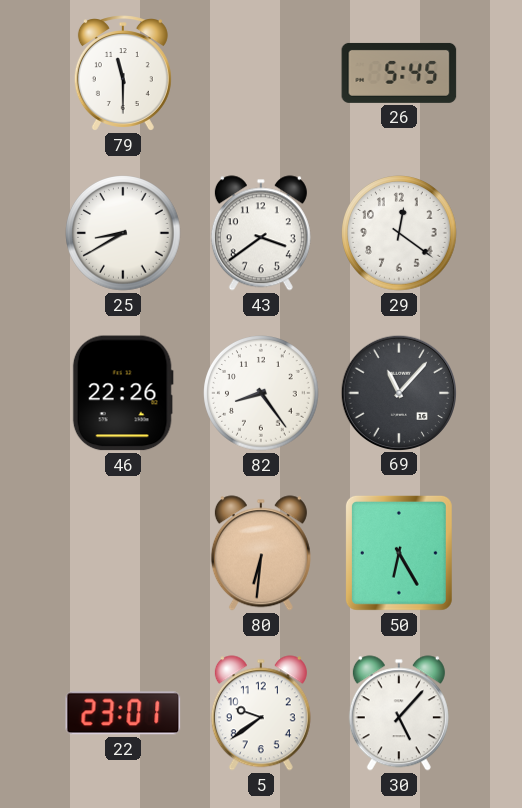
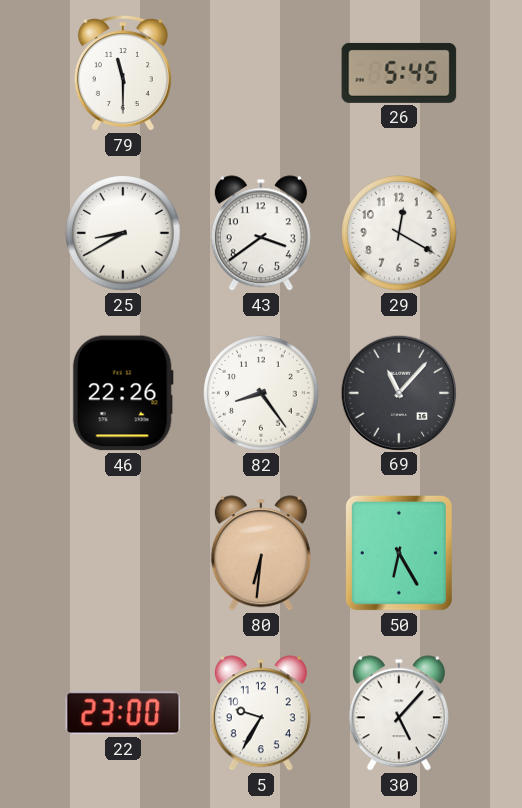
29: 12:21 -> 12:20 (399, 233)
22: 23:01 -> 23:00 (123, 713)
5: 9:39 -> 9:35 (261, 713)
